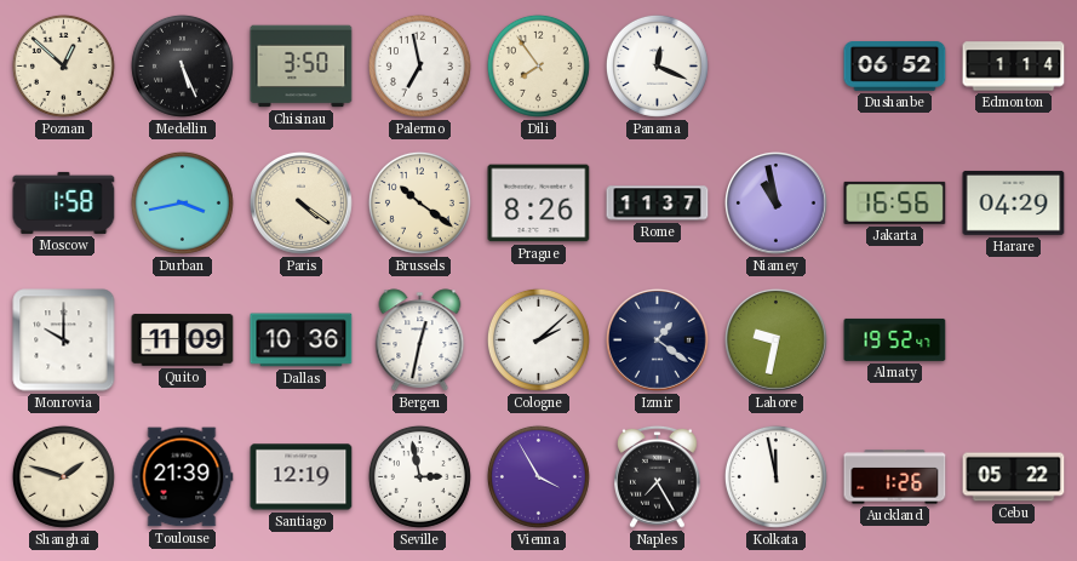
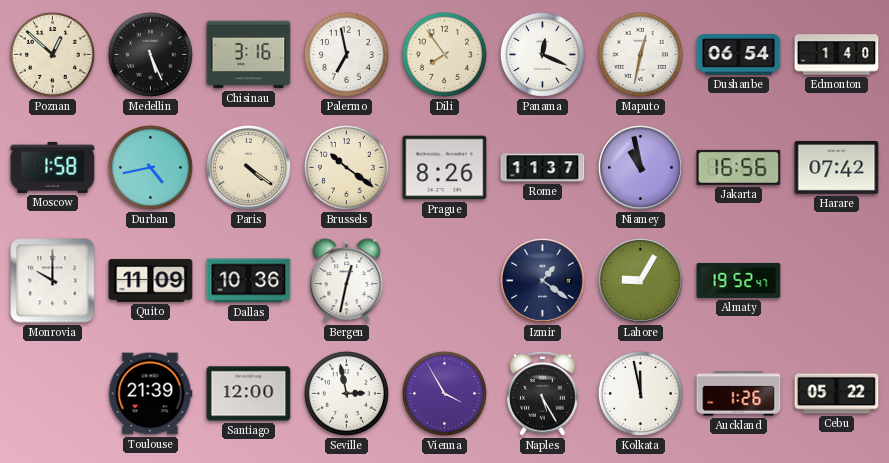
Chisinau: 3:50 -> 3:16 (249, 55)
Maputo: none -> 12:32 (640, 54)
Dushanbe: 06:52 -> 06:54 (739, 55)
Edmonton: 1:14 -> 1:40 (837, 55)
Durban: 3:43 -> 4:43 (150, 167)
Harare: 04:29 -> 07:42 (837, 167)
Cologne: 2:08 -> none (538, 339)
Lahore: 9:32 -> 9:05 (641, 281)
Shanghai: 1:48 -> none (63, 476)
Santiago: 12:19 -> 12:00 (249, 394)
Naples: 7:25 -> 5:25 (543, 393)
